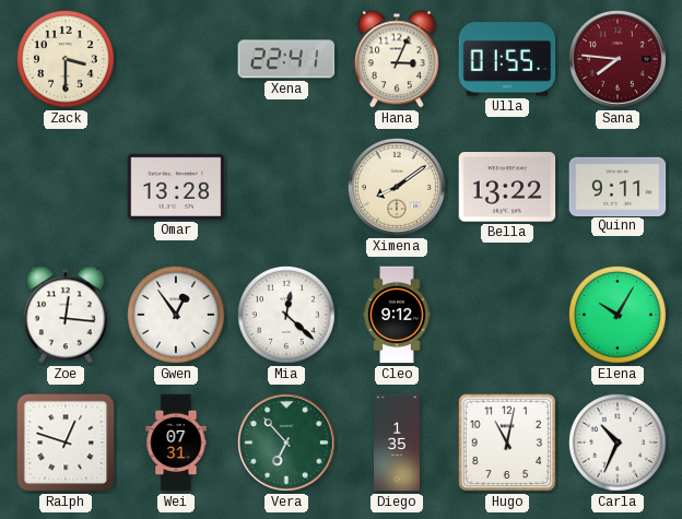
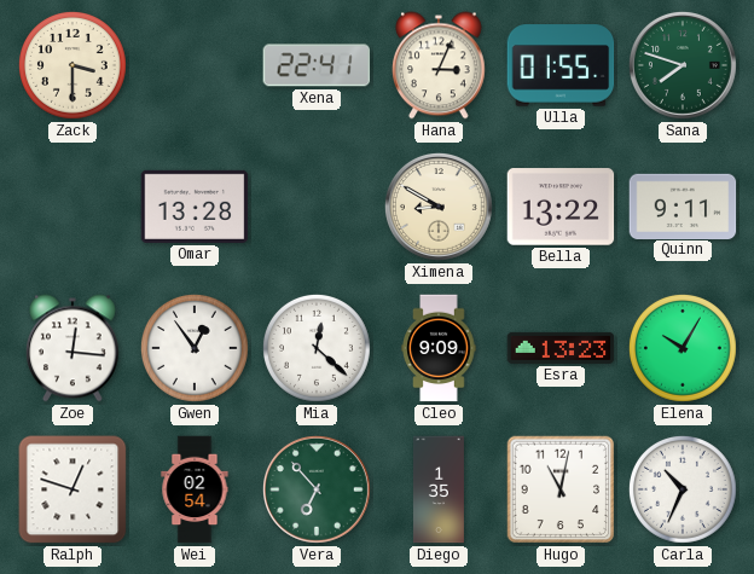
Sana: 7:46 -> 7:48 (683, 65)
Sana dial: burgundy -> green (683, 65)
Ximena: 8:09 -> 8:50 (439, 207)
Cleo: 9:12 -> 9:09 (439, 348)
Esra: none -> 13:23 (561, 348)
Wei: 07:31 -> 02:54 (195, 489)
